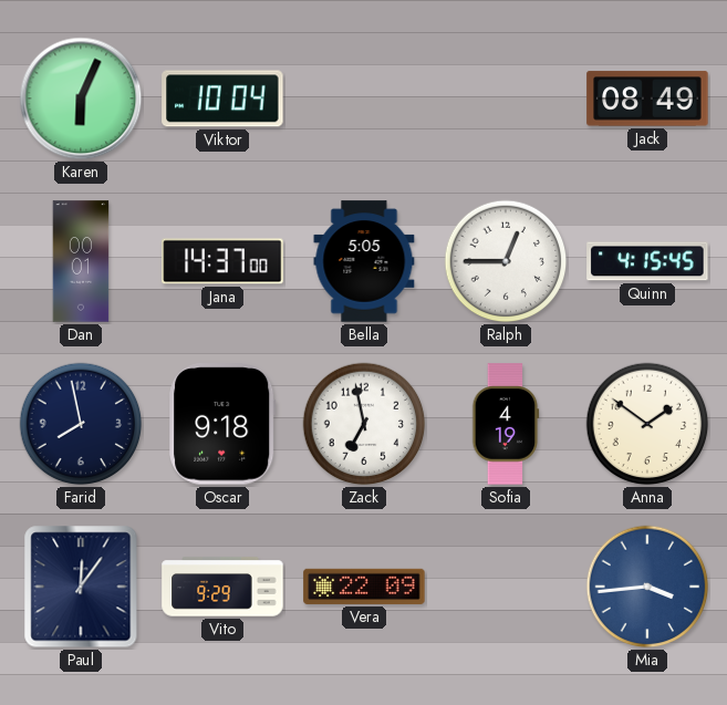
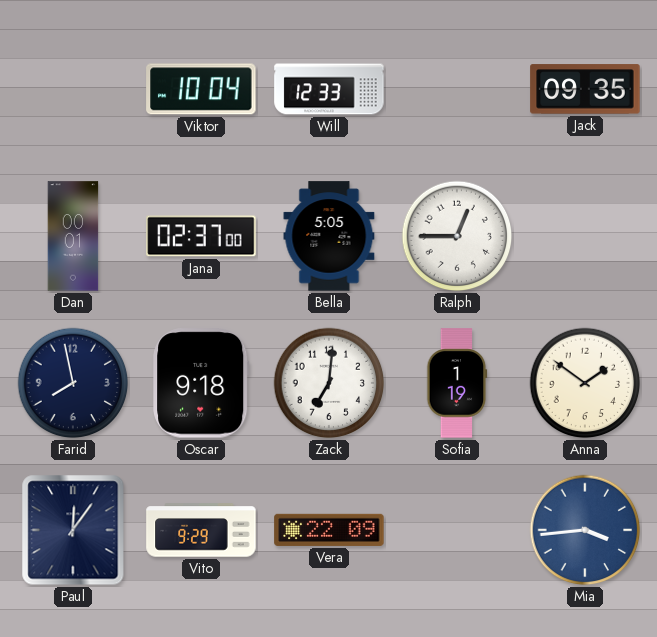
Karen: 6:04 -> none (81, 99)
Will: none -> 12:33 (329, 89)
Jack: 08:49 -> 09:35 (585, 89)
Jana: 14:37 -> 02:37 (201, 236)
Quinn: 4:15 -> none (647, 261)
Zack: 6:58 -> 7:01 (329, 383)
Sofia: 4:19 -> 1:19 (457, 383)
